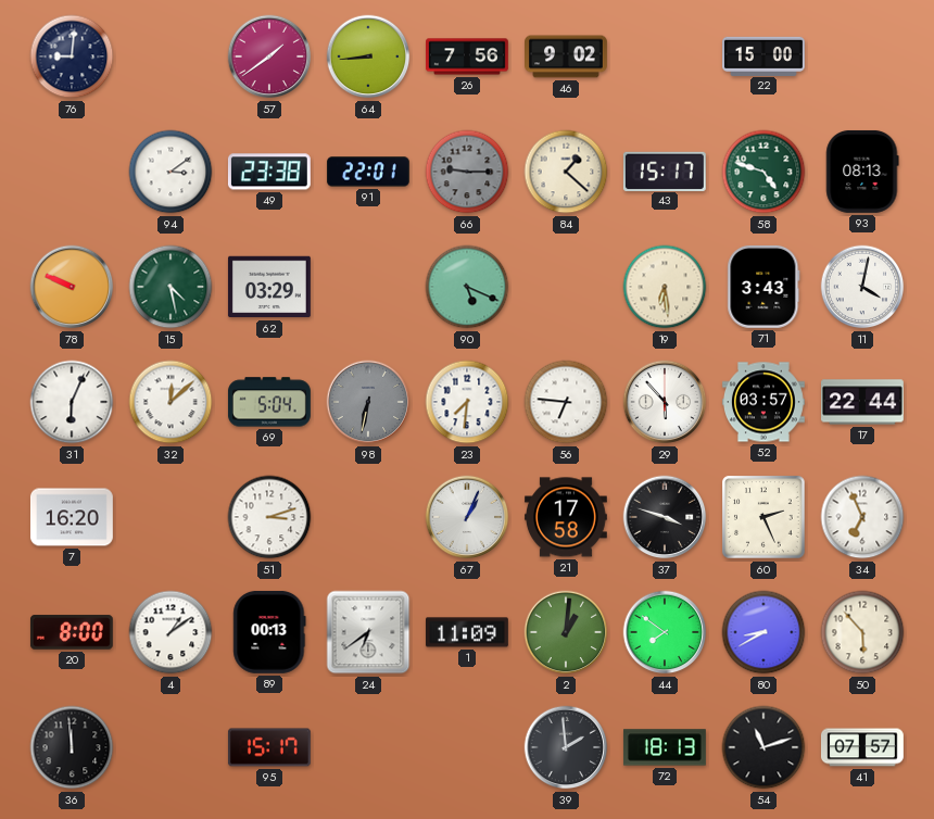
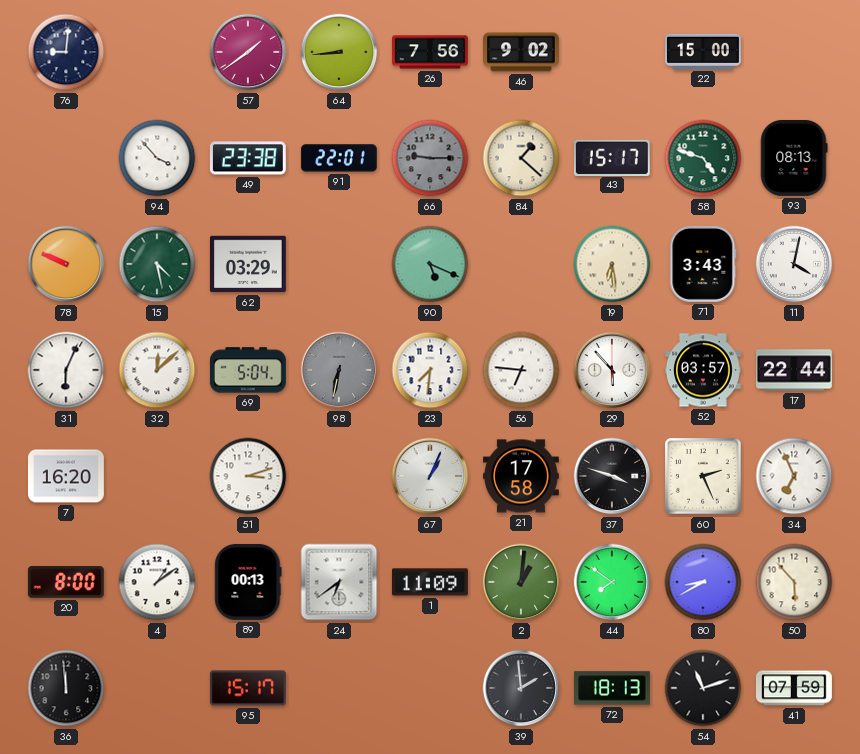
94: 3:09 -> 3:53 (157, 158)
41: 07:57 -> 07:59 (794, 688)
